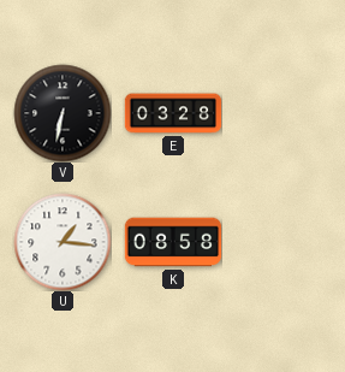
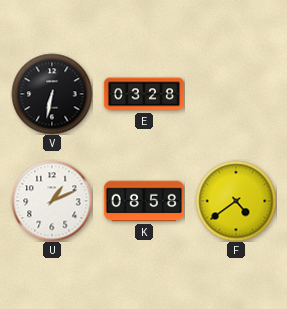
U: 1:16 -> 1:11 (52, 201)
F: none -> 4:39 (236, 201)
